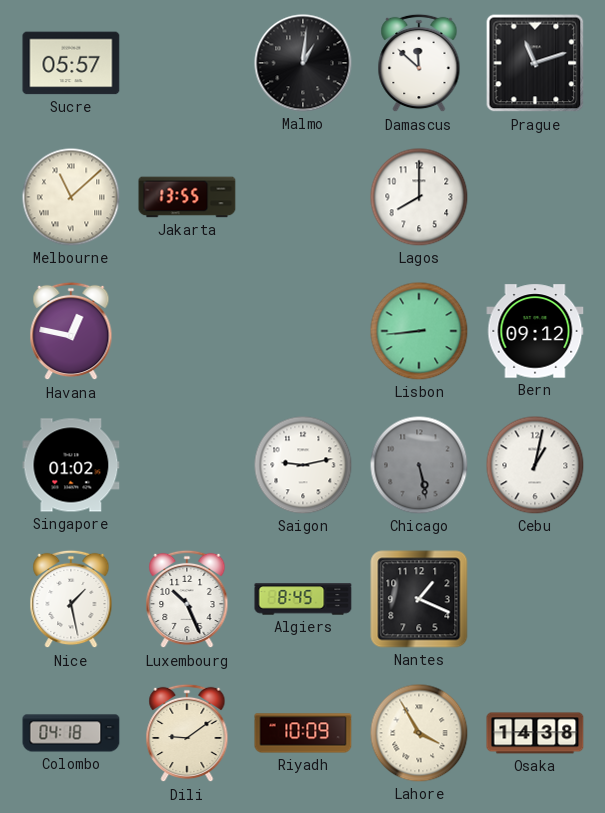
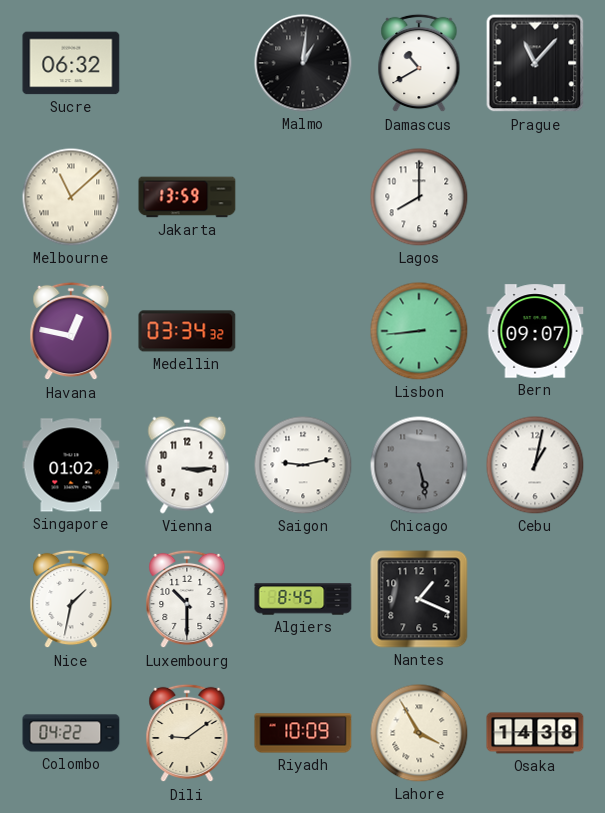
Sucre: 05:57 -> 06:32 (71, 63)
Damascus: 11:52 -> 10:40 (419, 63)
Prague: 11:12 -> 11:07 (535, 63)
Jakarta: 13:55 -> 13:59 (187, 197)
Medellin: none -> 03:34 (187, 331)
Bern: 09:12 -> 09:07 (535, 331)
Vienna: none -> 3:15 (187, 465)
Nice: 1:28 -> 1:32 (71, 599)
Luxembourg: 10:26 -> 10:30 (187, 599)
Colombo: 04:18 -> 04:22 (71, 733)
